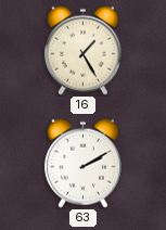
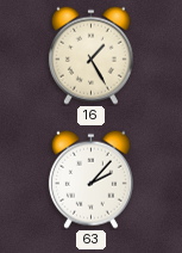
63: 2:10 -> 2:07 (90, 179)
